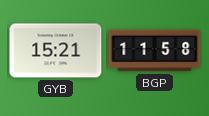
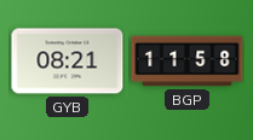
GYB: 15:21 -> 08:21 (68, 62)
